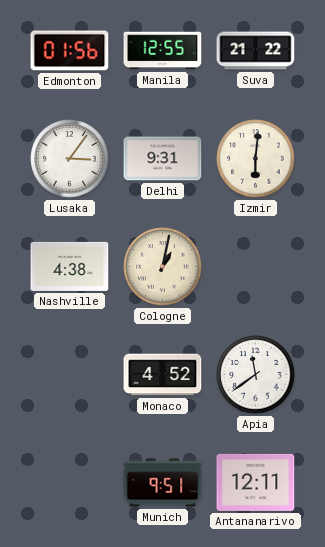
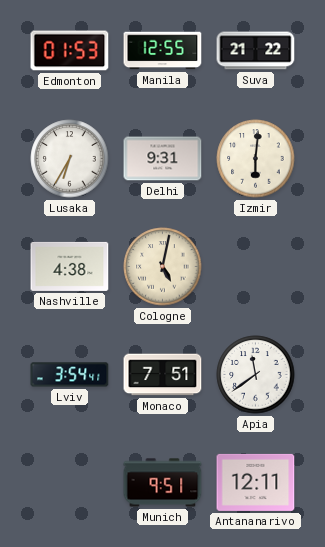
Edmonton: 01:56 -> 01:53 (70, 51)
Lusaka: 3:06 -> 6:35 (70, 159)
Cologne: 1:02 -> 5:02 (163, 267)
Lviv: none -> 3:54 (70, 375)
Monaco: 4:52 -> 7:51 (163, 375)
